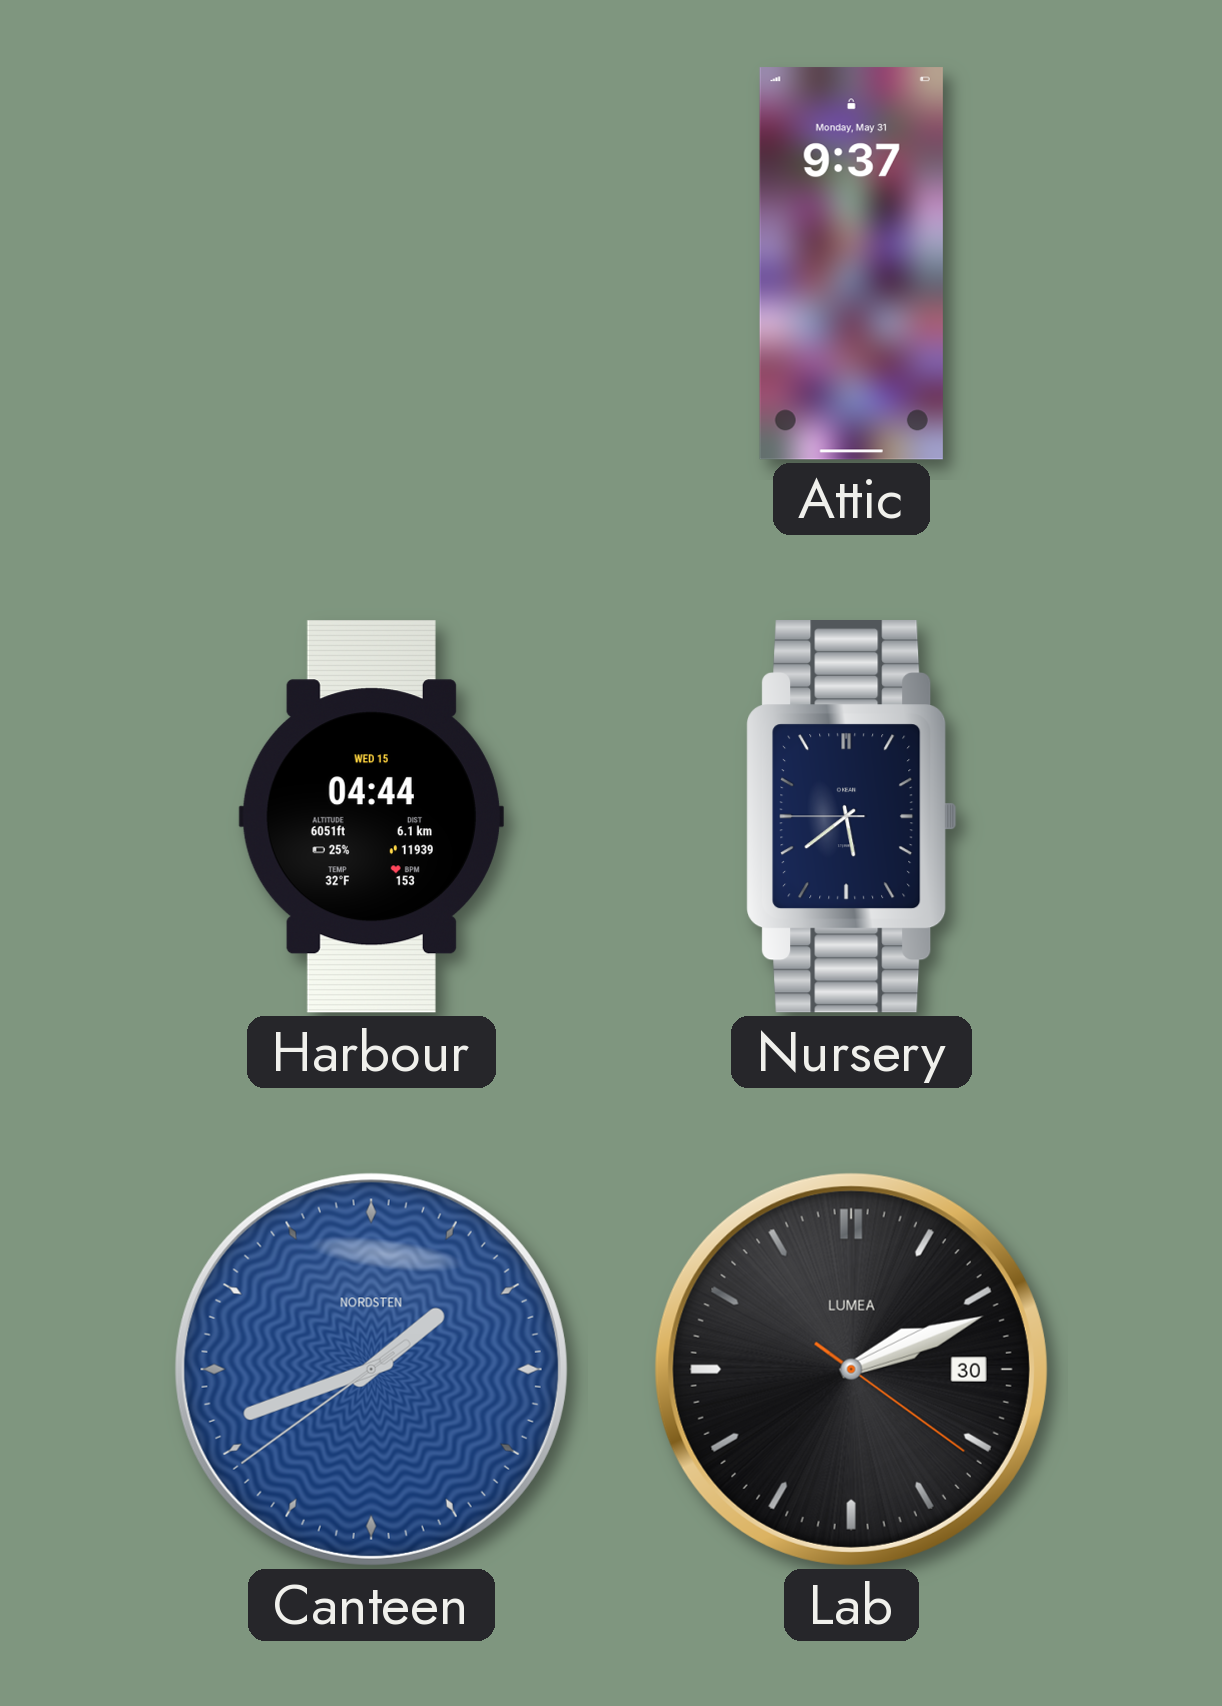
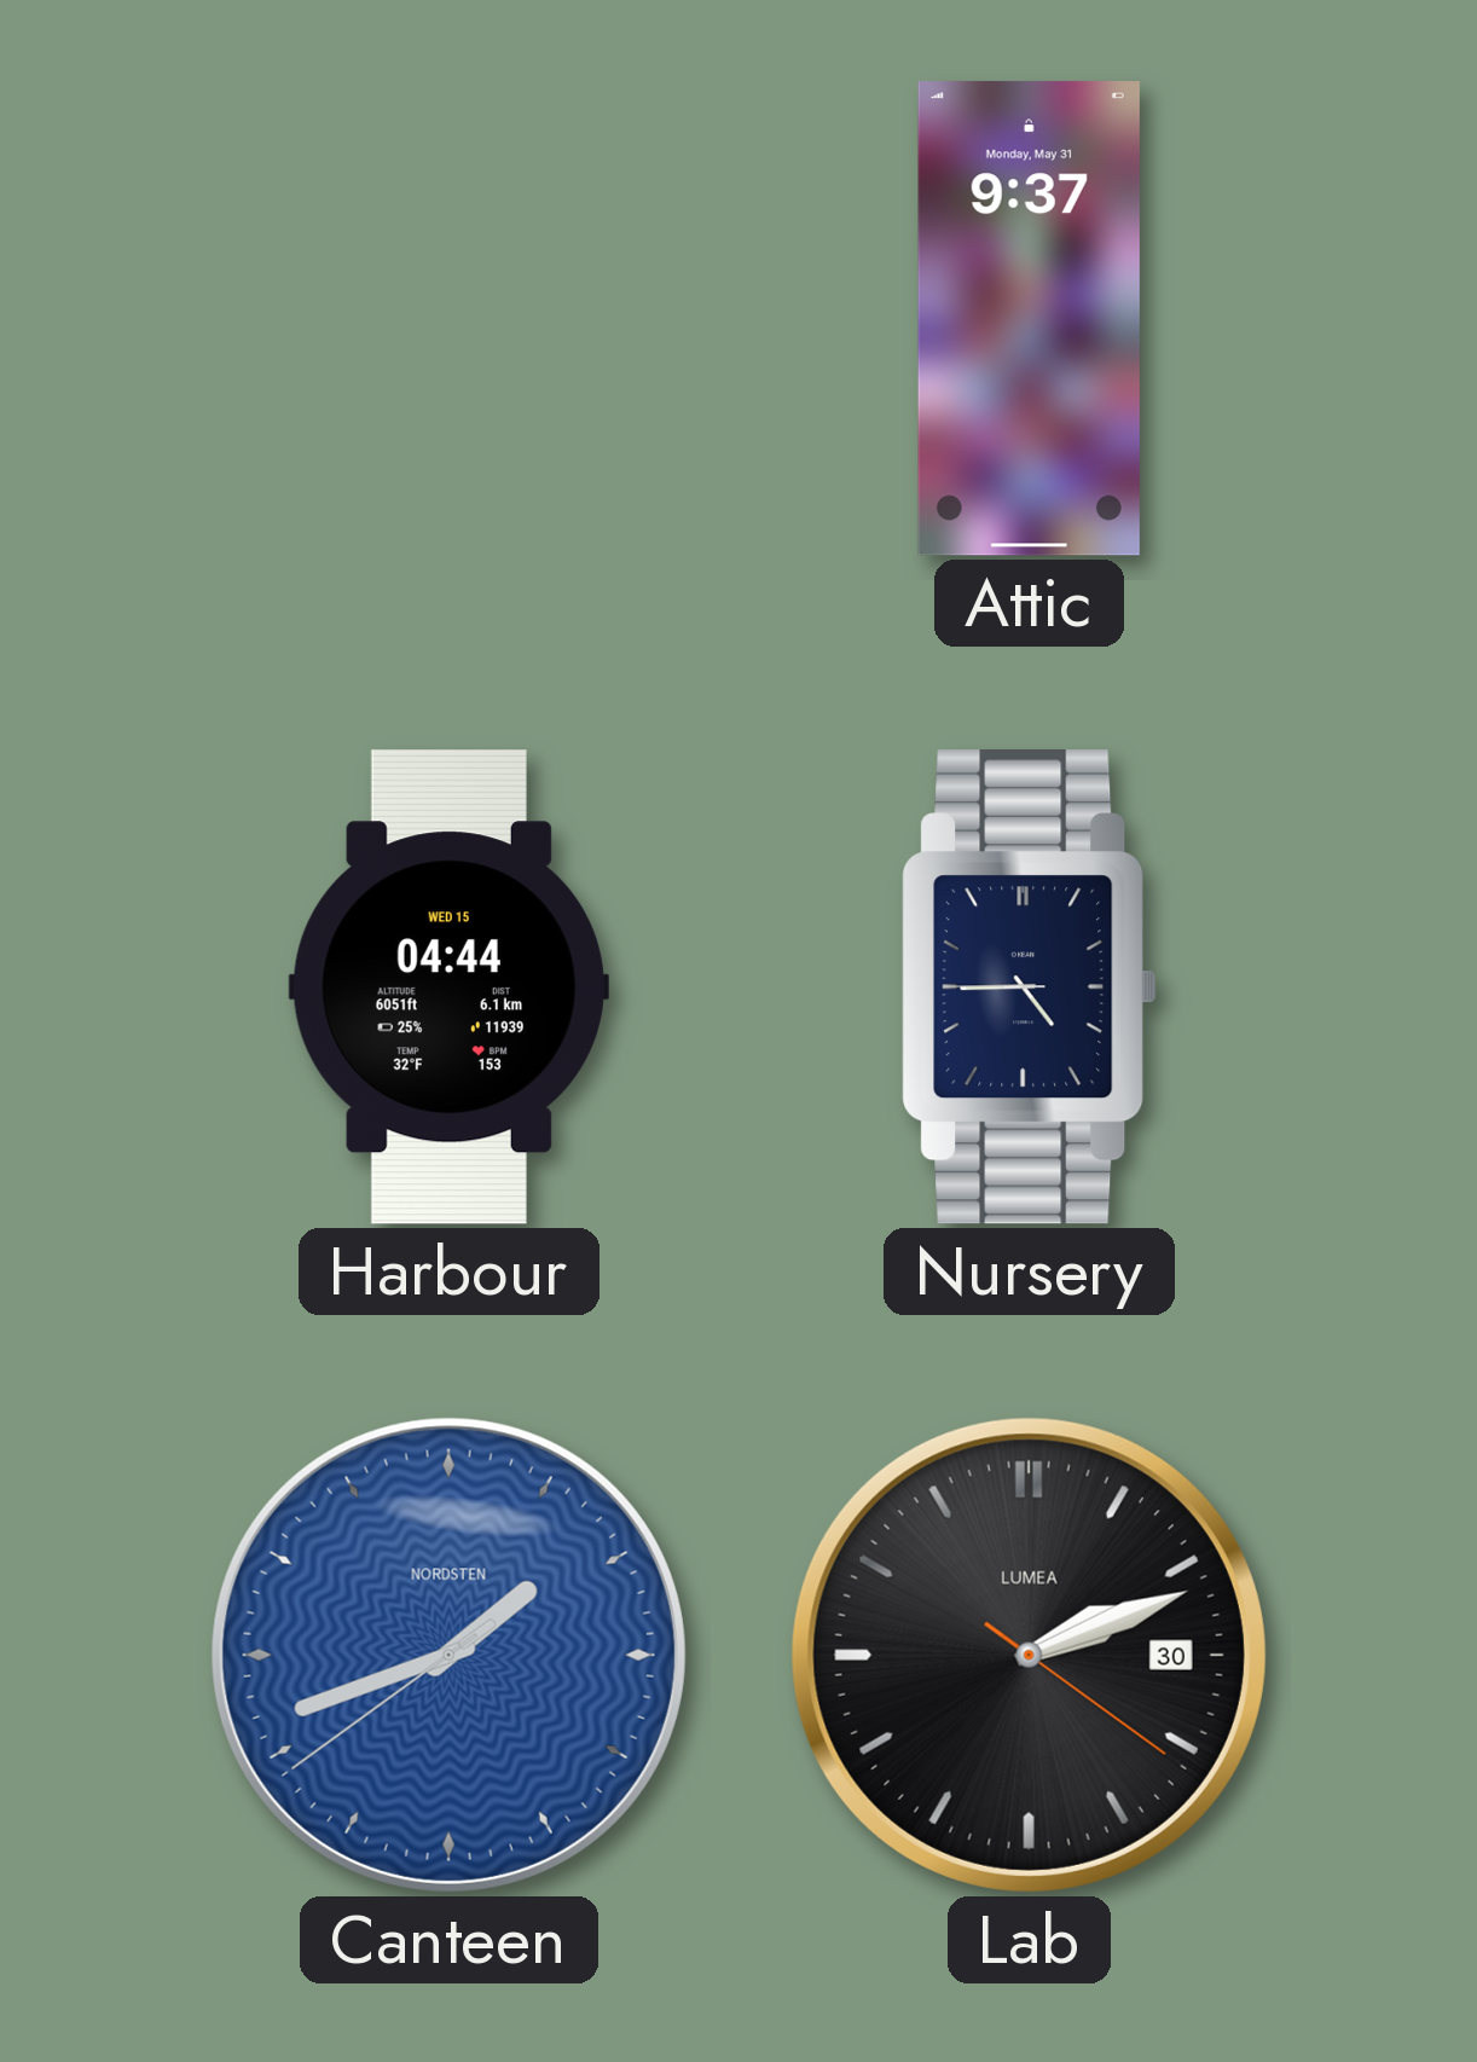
Nursery: 5:38 -> 4:44 (1030, 987)
